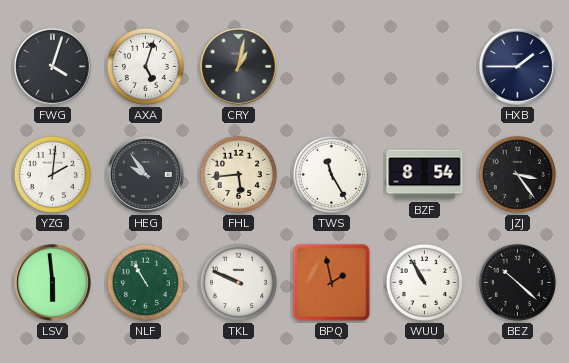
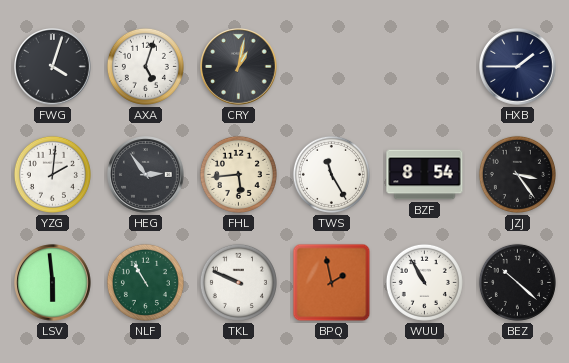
HEG: 9:54 -> 2:54 (146, 175)
